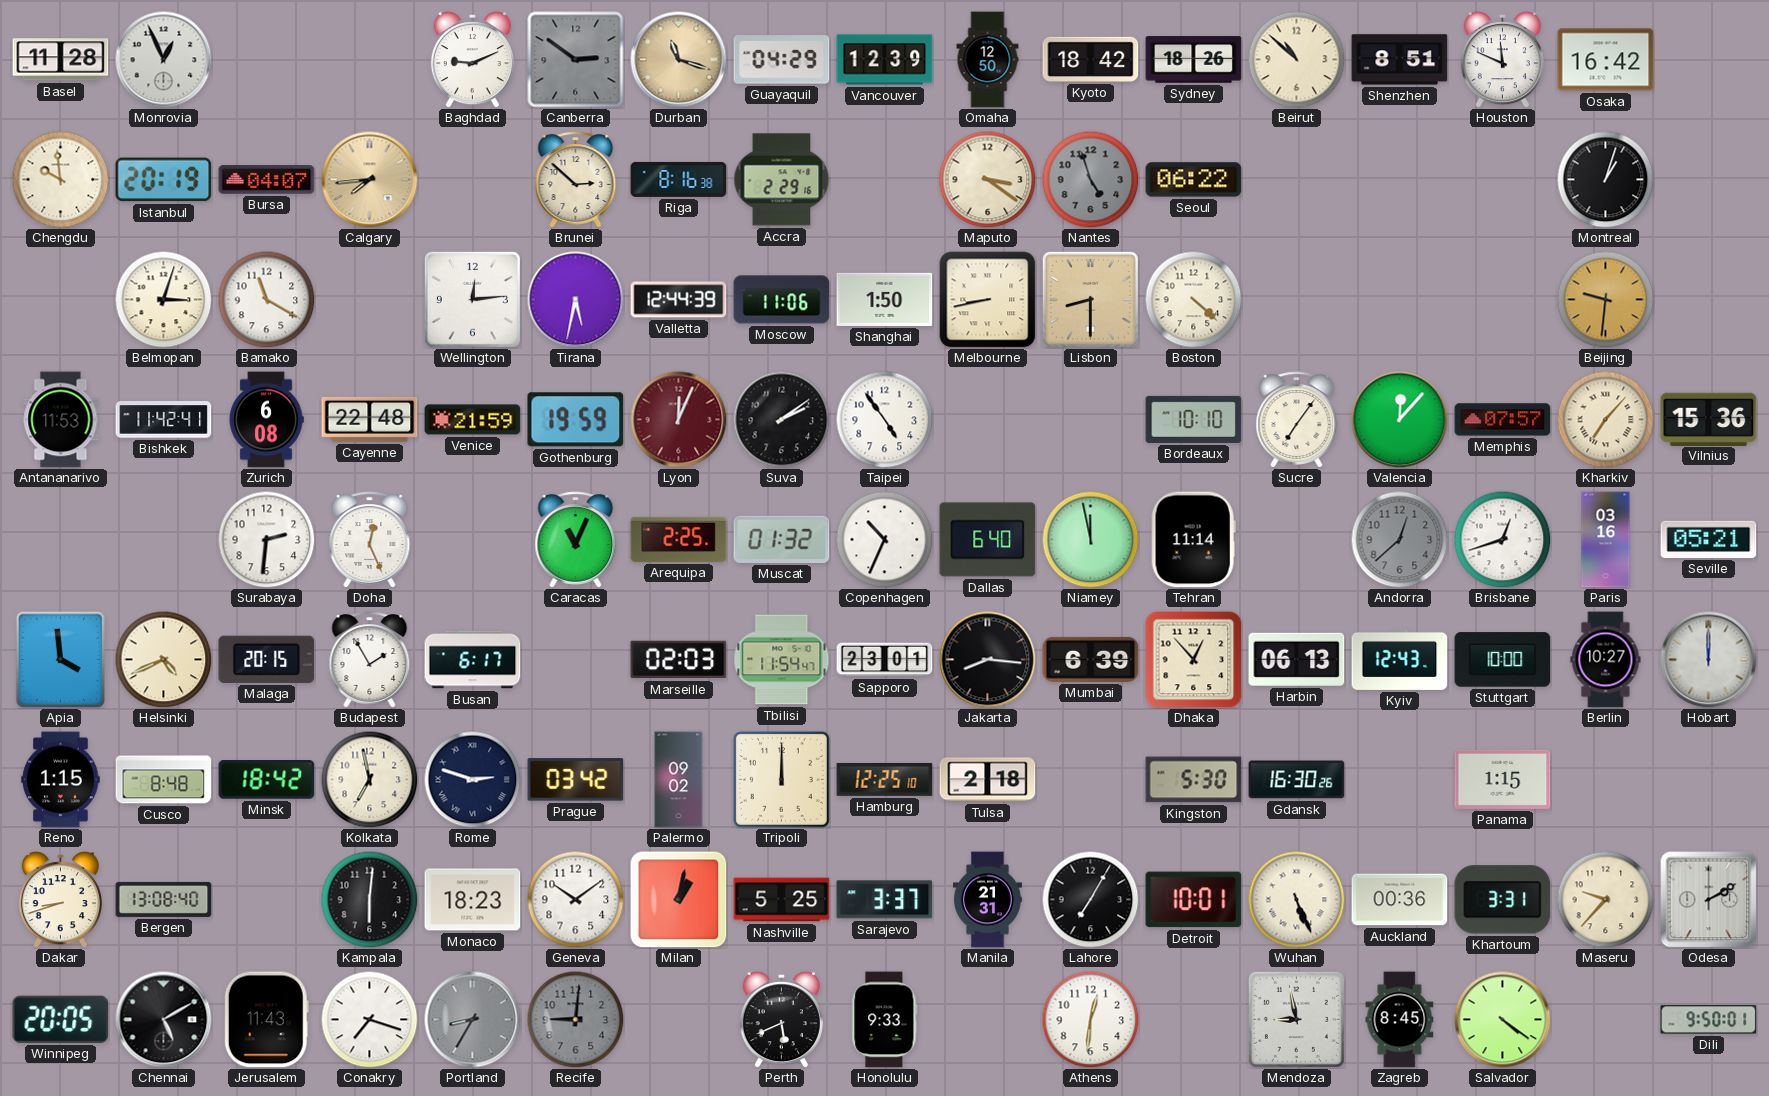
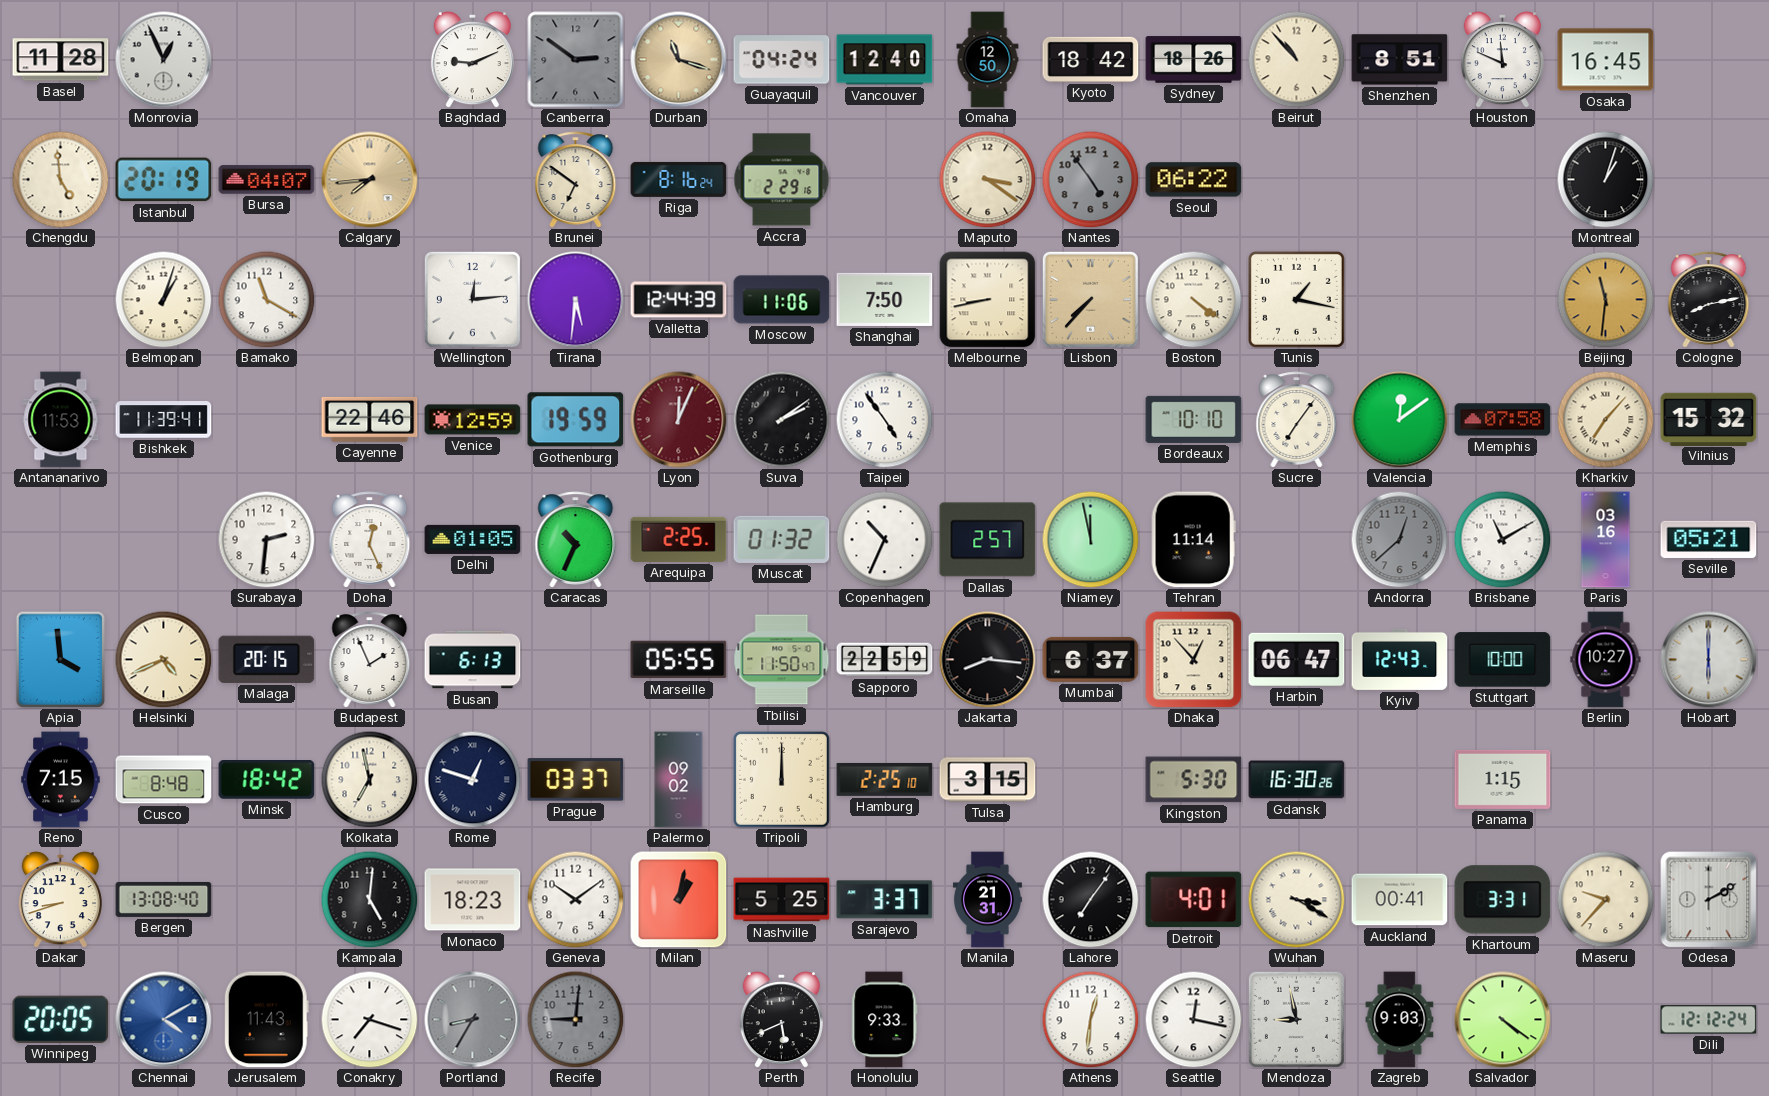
Guayaquil: 04:29 -> 04:24 (782, 60)
Vancouver: 12:39 -> 12:40 (885, 60)
Beirut: 10:52 -> 10:53 (1296, 59)
Osaka: 16:42 -> 16:45 (1606, 60)
Chengdu: 9:59 -> 4:59 (60, 179)
Brunei: 2:52 -> 6:51 (576, 180)
Riga: 8:16:38 -> 8:16:24 (679, 179)
Nantes: 4:57 -> 4:54 (1090, 179)
Belmopan: 3:03 -> 1:03 (163, 299)
Tirana: 5:32 -> 5:31 (576, 300)
Shanghai: 1:50 -> 7:50 (885, 299)
Lisbon: 8:30 -> 7:37 (1090, 299)
Boston: 4:22 -> 4:21 (1193, 299)
Tunis: none -> 1:17 (1296, 299)
Beijing: 9:31 -> 11:31 (1605, 299)
Cologne: none -> 8:13 (1709, 300)
Bishkek: 11:42 -> 11:39 (164, 420)
Zurich: 6:08 -> none (266, 420)
Cayenne: 22:48 -> 22:46 (370, 419)
Venice: 21:59 -> 12:59 (473, 420)
Valencia: 12:07 -> 12:09 (1400, 420)
Memphis: 07:57 -> 07:58 (1503, 420)
Vilnius: 15:36 -> 15:32 (1709, 419)
Delhi: none -> 01:05 (473, 539)
Caracas: 11:04 -> 10:34 (576, 540)
Dallas: 6:40 -> 2:57 (988, 540)
Brisbane: 12:42 -> 11:10 (1502, 539)
Budapest: 1:55 -> 1:56 (370, 660)
Busan: 6:17 -> 6:13 (473, 660)
Marseille: 02:03 -> 05:55 (679, 660)
Tbilisi: 11:54 -> 11:50 (782, 660)
Sapporo: 23:01 -> 22:59 (885, 660)
Mumbai: 6:39 -> 6:37 (1091, 659)
Harbin: 06:13 -> 06:47 (1297, 659)
Hobart: 12:00 -> 6:00 (1709, 660)
Reno: 1:15 -> 7:15 (61, 780)
Rome: 2:48 -> 12:48 (472, 779)
Prague: 03:42 -> 03:37 (576, 780)
Hamburg: 12:25 -> 2:25 (885, 779)
Tulsa: 2:18 -> 3:15 (988, 780)
Kampala: 6:01 -> 5:01 (369, 899)
Lahore: 7:05 -> 7:06 (1090, 899)
Detroit: 10:01 -> 4:01 (1194, 900)
Wuhan: 5:26 -> 3:20 (1296, 899)
Auckland: 00:36 -> 00:41 (1400, 900)
Chennai: 5:10 -> 4:10 (164, 1020)
Chennai dial: black -> blue (164, 1020)
Seattle: none -> 12:17 (1193, 1019)
Zagreb: 8:45 -> 9:03 (1400, 1020)
Dili: 9:50 -> 12:12 (1709, 1020)
